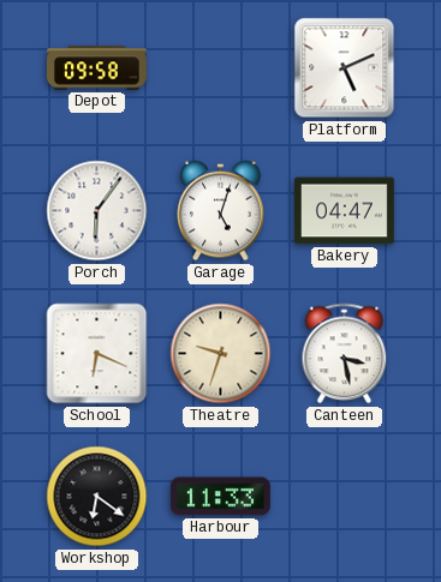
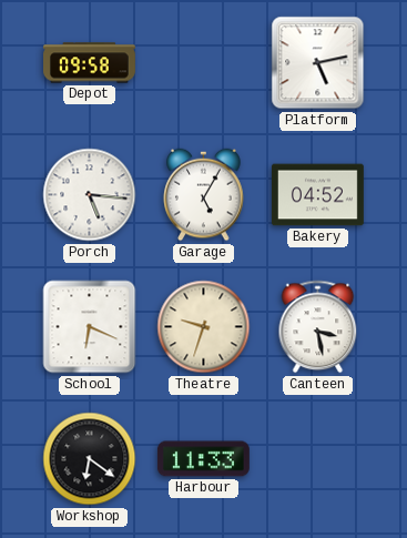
Platform: 5:11 -> 5:13 (318, 63)
Porch: 6:06 -> 5:16 (90, 195)
Garage: 5:03 -> 5:05 (204, 195)
Bakery: 04:47 -> 04:52 (317, 195)
